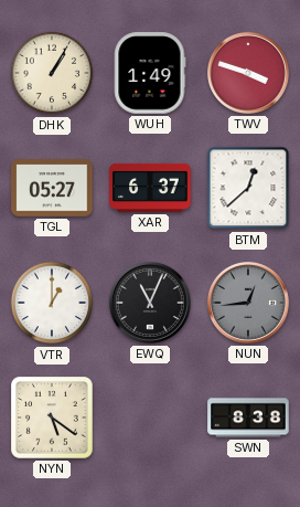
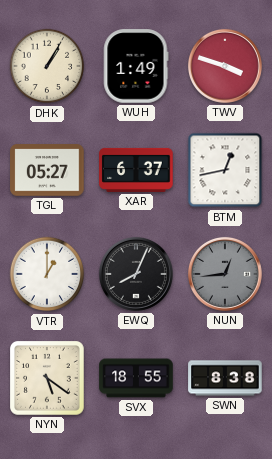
BTM: 12:38 -> 12:43 (225, 170)
EWQ: 11:04 -> 8:04 (136, 274)
SVX: none -> 18:55 (136, 378)
